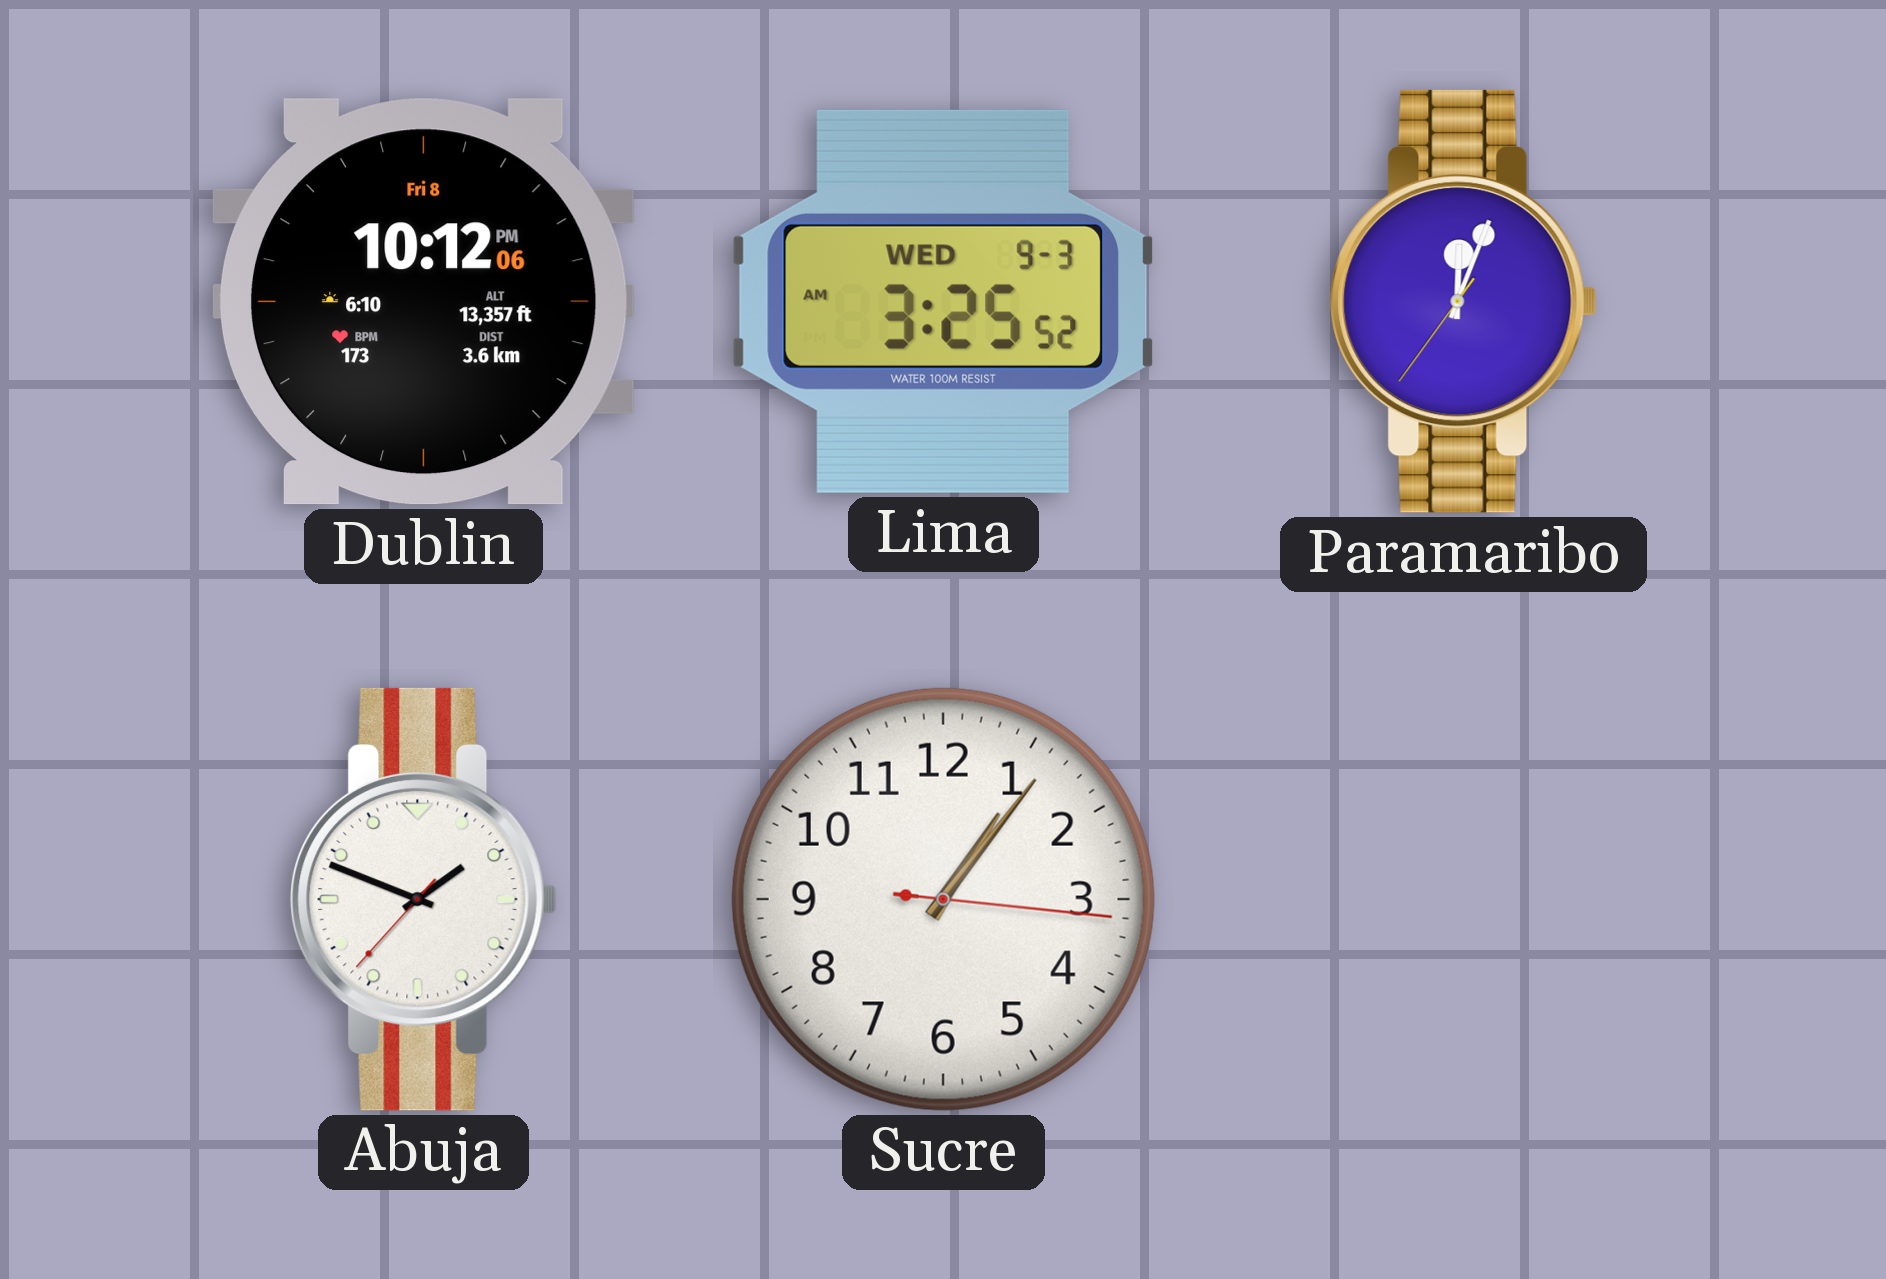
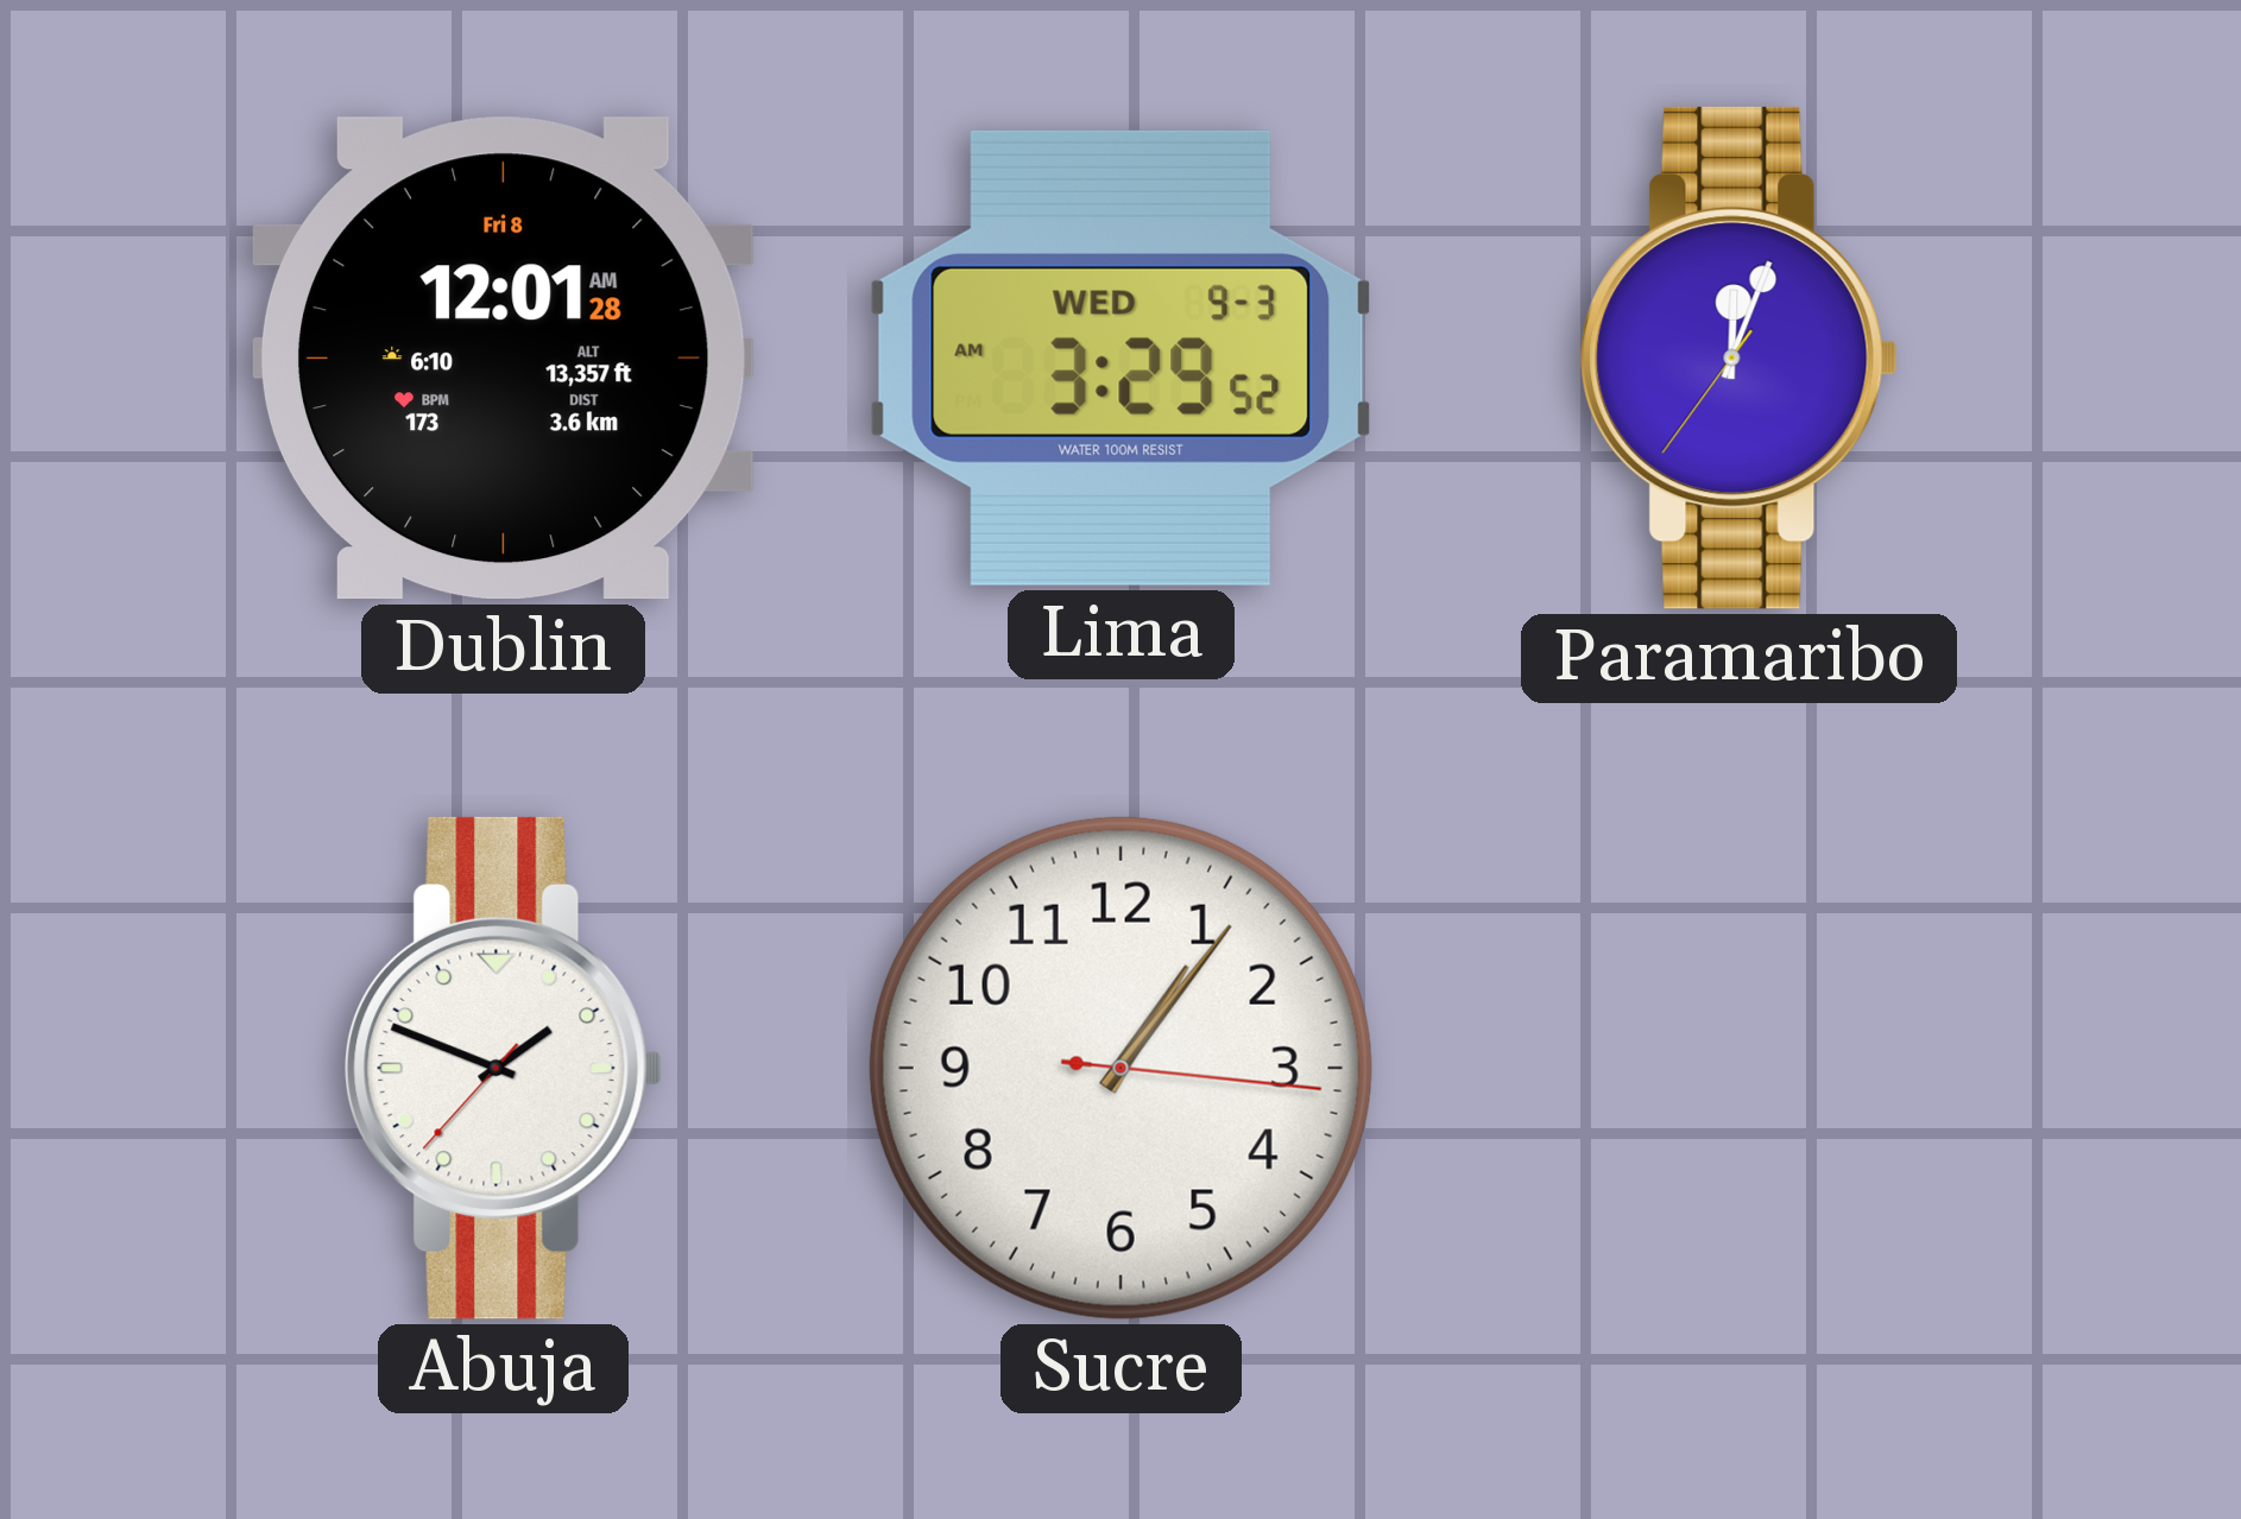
Dublin: 10:12 -> 12:01 (503, 359)
Lima: 3:25 -> 3:29 (1122, 357)
